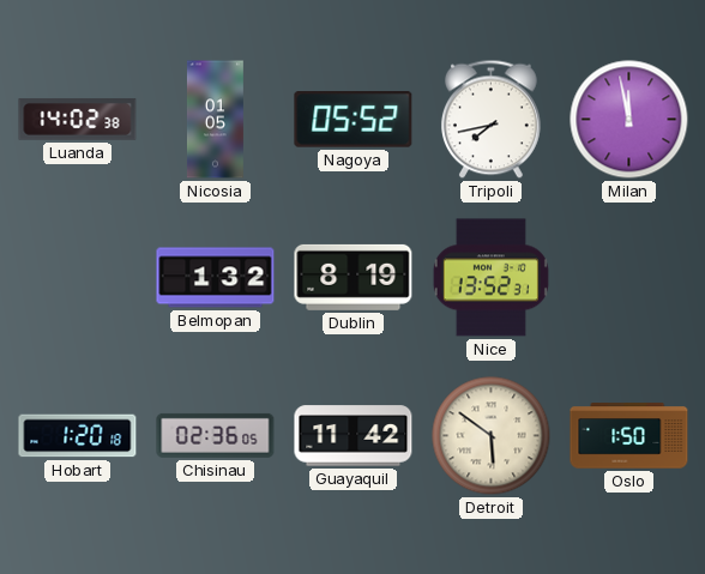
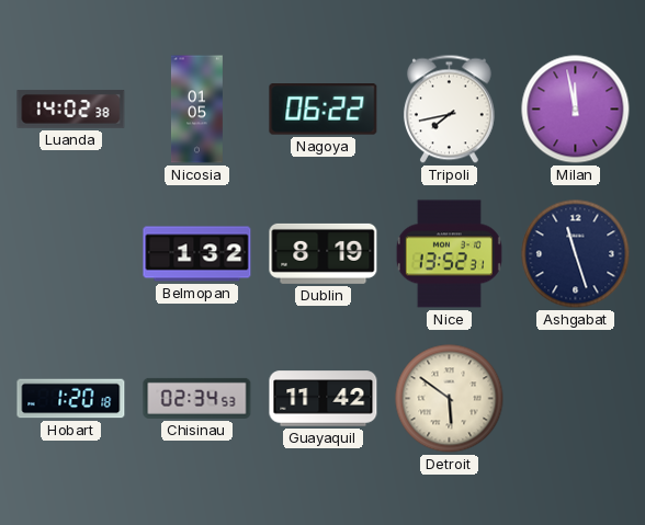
Nagoya: 05:52 -> 06:22 (324, 110)
Ashgabat: none -> 11:27 (576, 254)
Chisinau: 02:36 -> 02:34 (197, 398)
Oslo: 1:50 -> none (629, 436)
